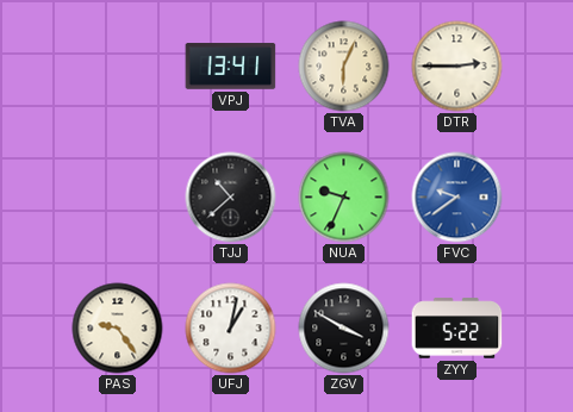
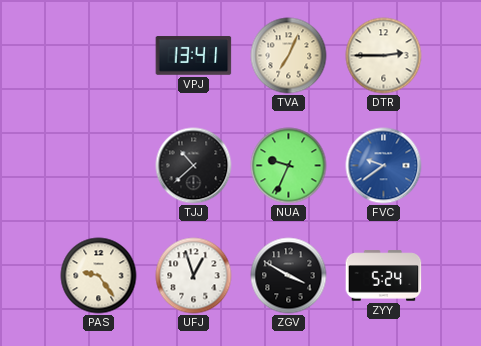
TVA: 6:04 -> 7:04 (289, 56)
UFJ: 1:02 -> 12:57 (194, 276)
ZYY: 5:22 -> 5:24 (384, 276)
